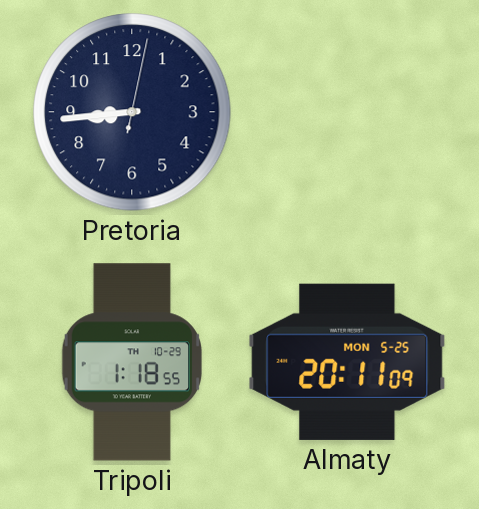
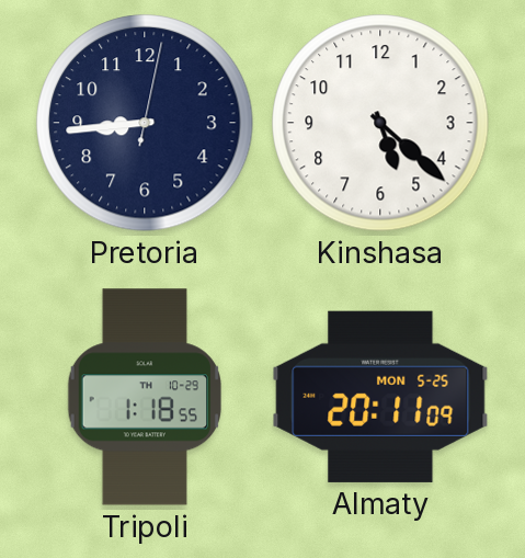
Kinshasa: none -> 5:22 (380, 123)
